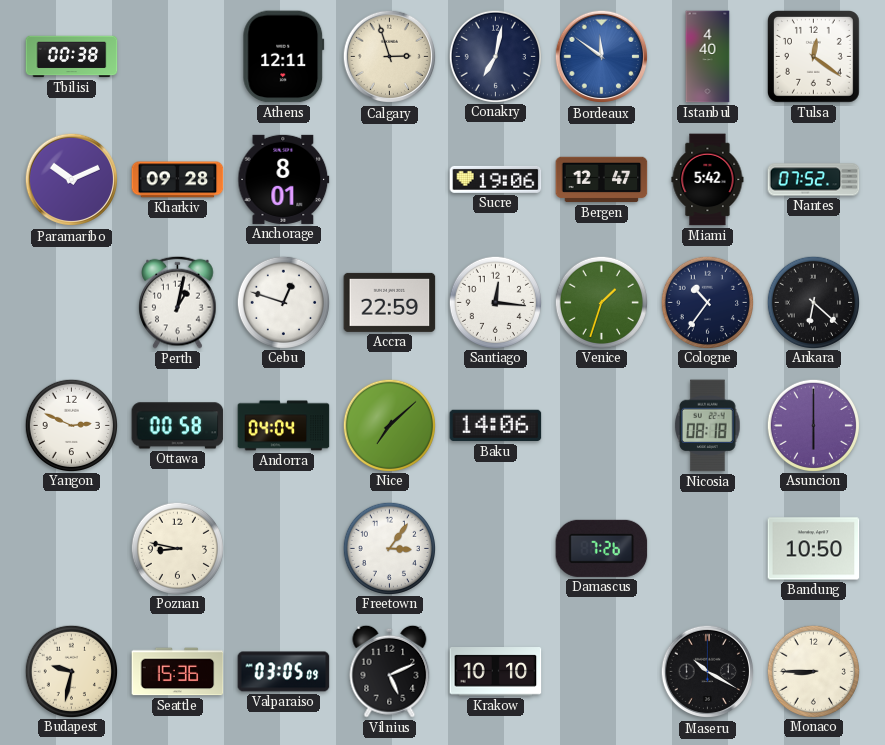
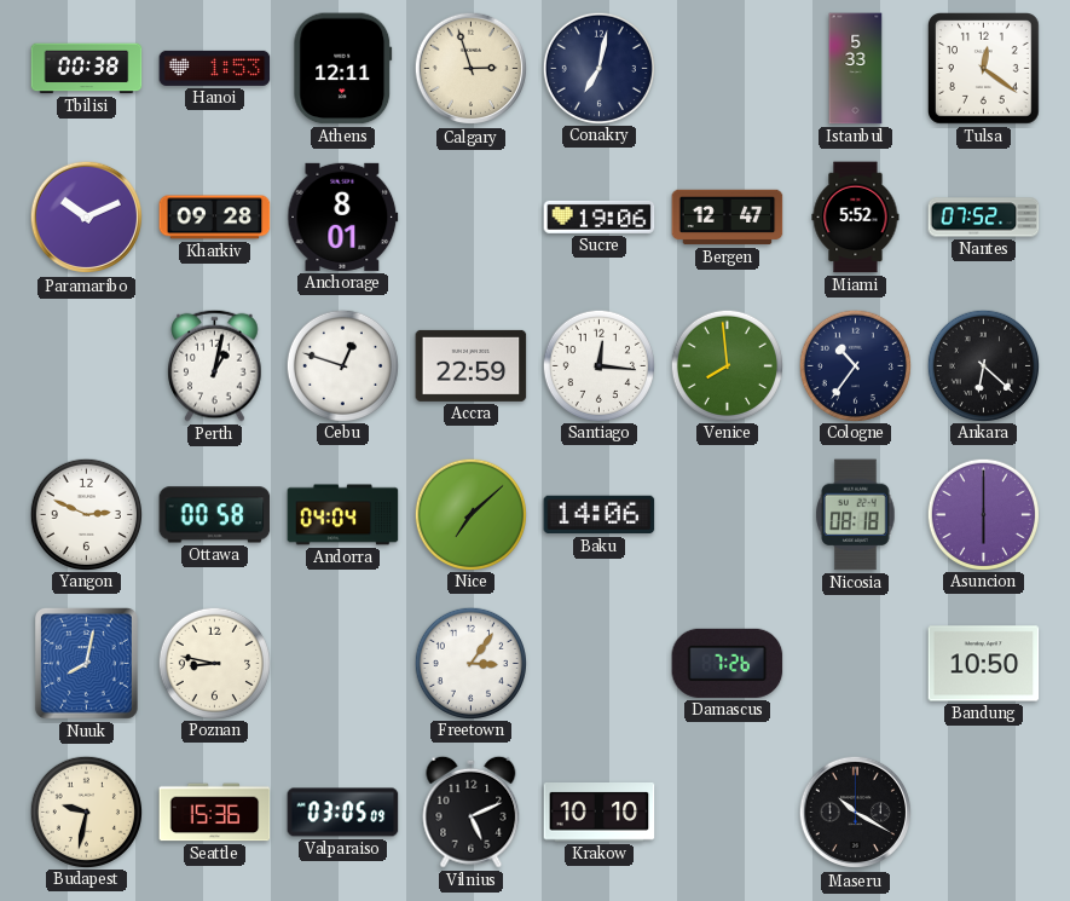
Hanoi: none -> 1:53 (215, 68)
Bordeaux: 11:51 -> none (602, 57)
Istanbul: 4:40 -> 5:33 (856, 69)
Miami: 5:42 -> 5:52 (856, 218)
Venice: 1:33 -> 7:59 (727, 365)
Nuuk: none -> 8:02 (86, 663)
Monaco: 8:45 -> none (813, 671)
